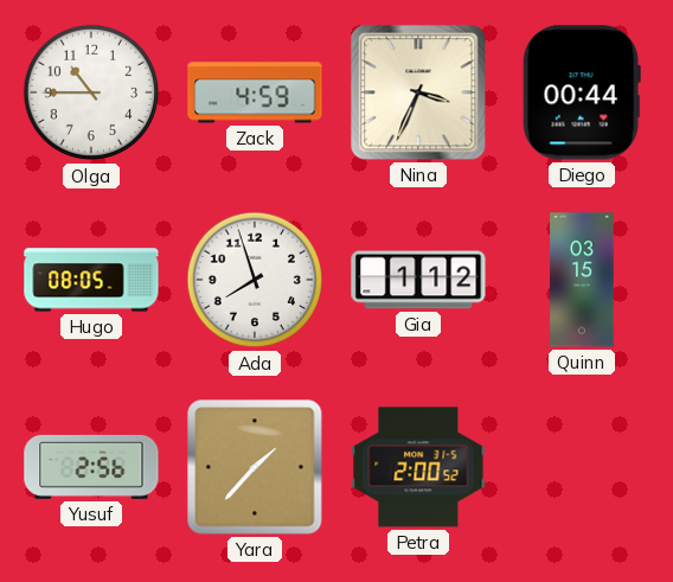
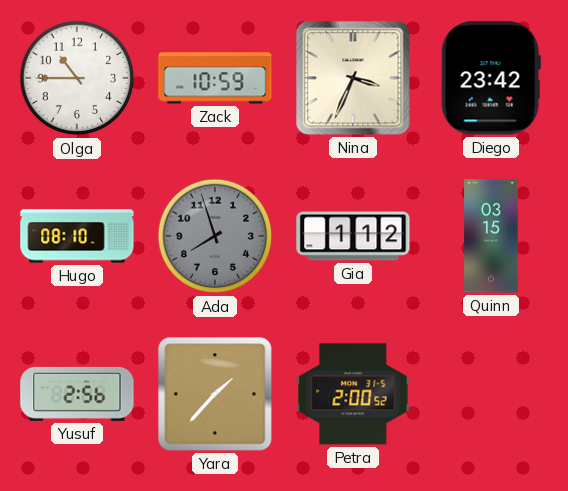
Zack: 4:59 -> 10:59 (215, 78)
Diego: 00:44 -> 23:42 (491, 78)
Hugo: 08:05 -> 08:10 (77, 236)
Ada dial: white -> grey (215, 236)
